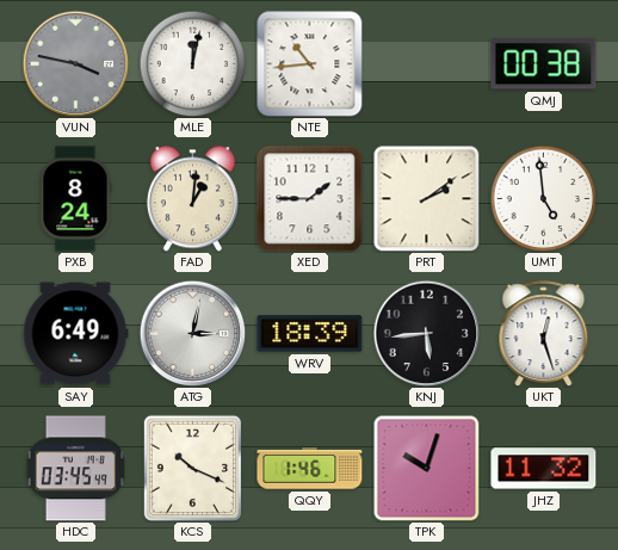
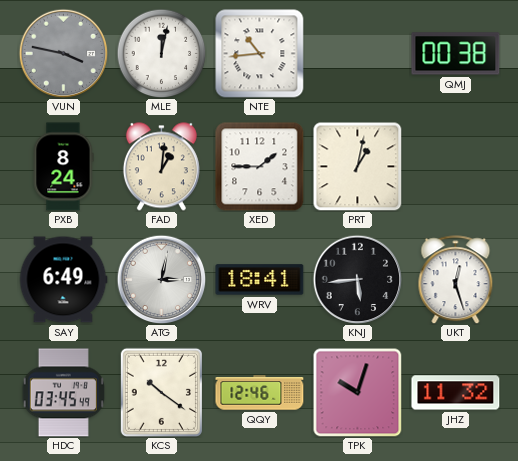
PRT: 2:09 -> 1:02 (357, 166)
UMT: 4:59 -> none (543, 198)
WRV: 18:39 -> 18:41 (260, 280)
KCS: 10:19 -> 10:21 (161, 392)
QQY: 1:46 -> 12:46 (260, 393)
